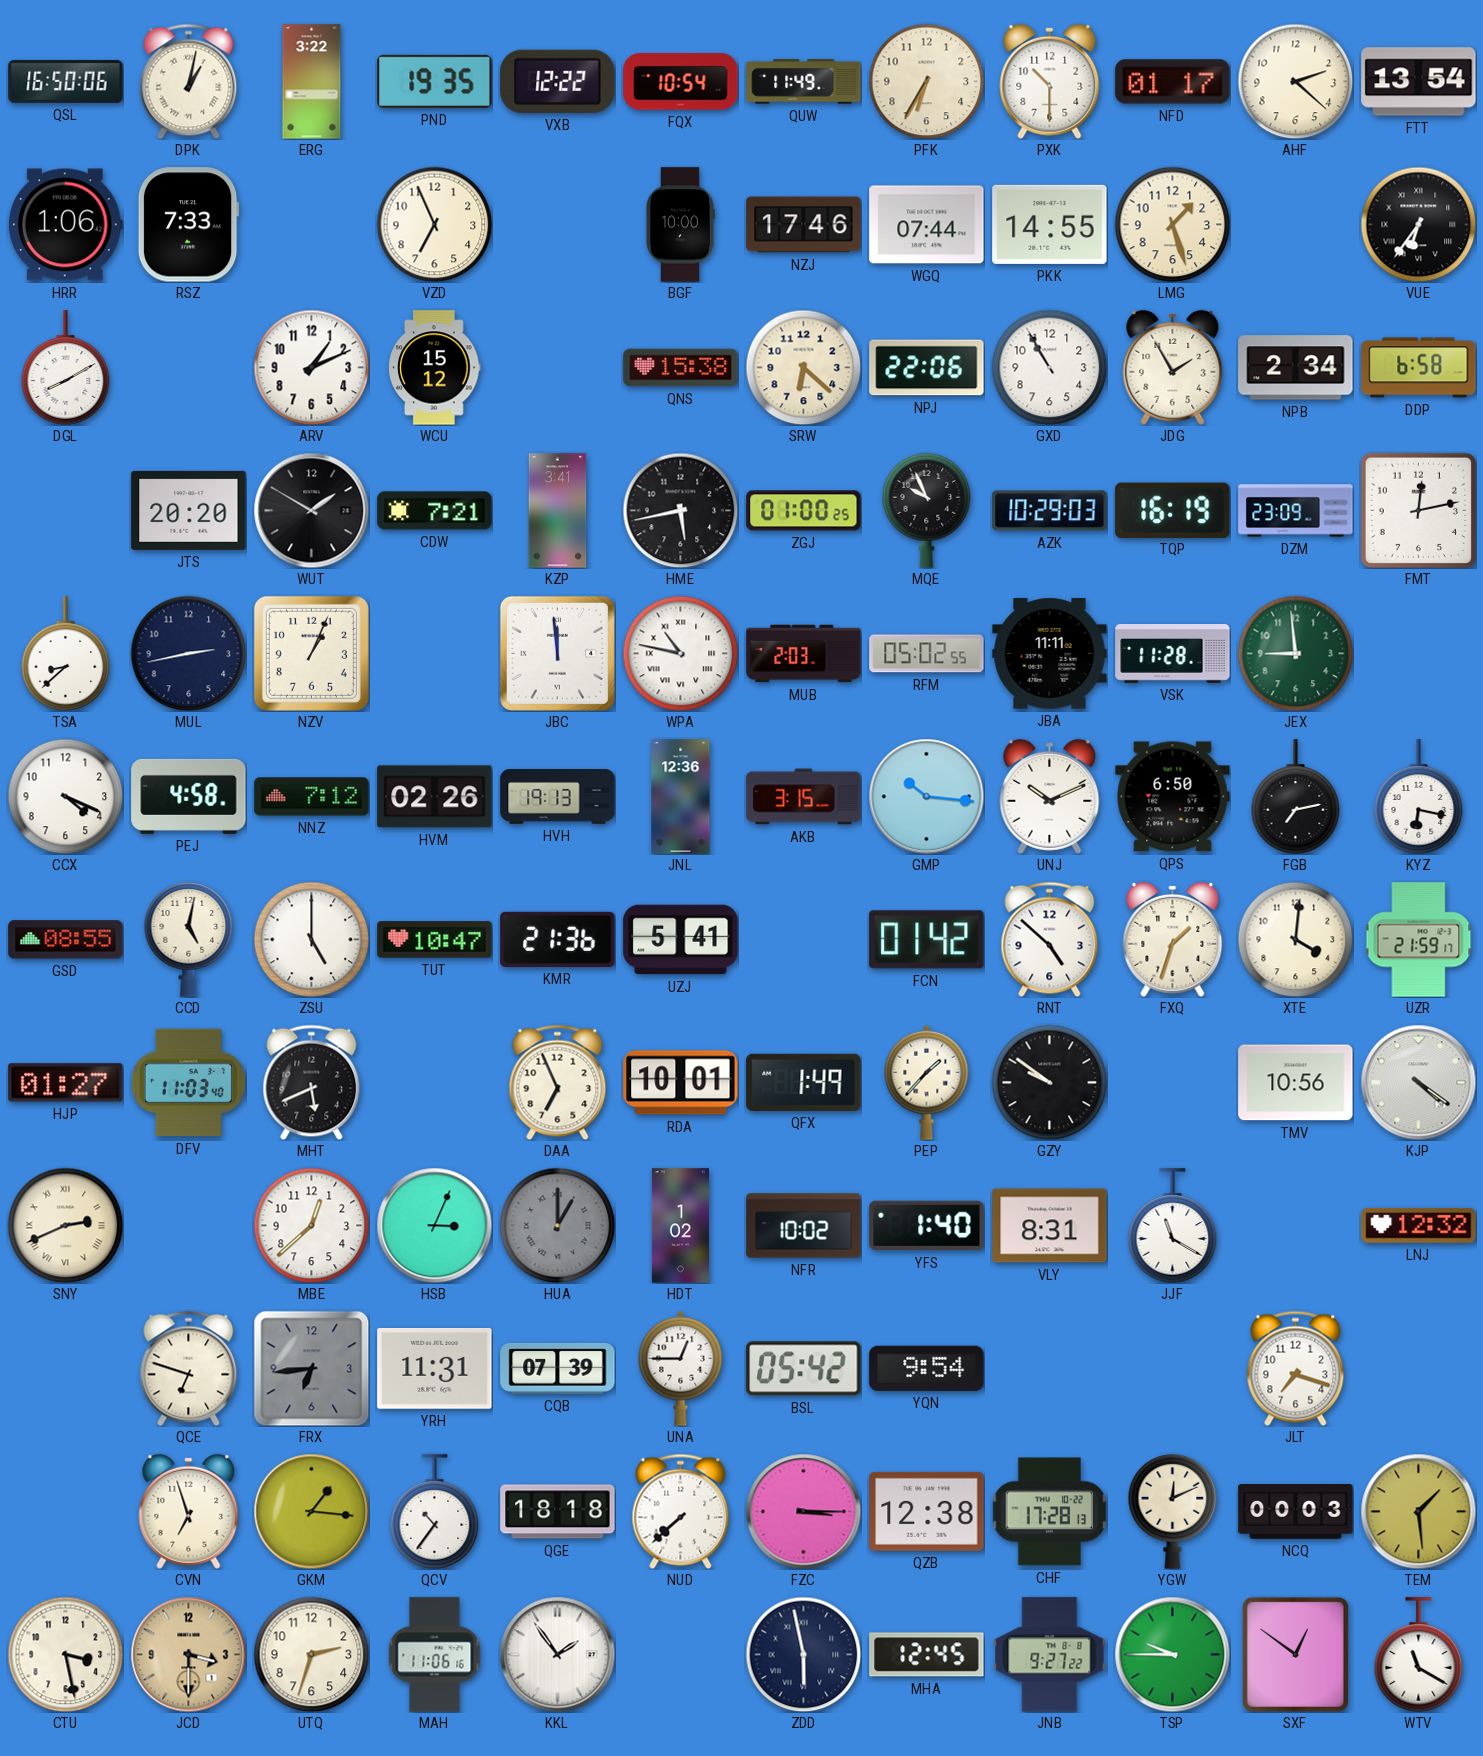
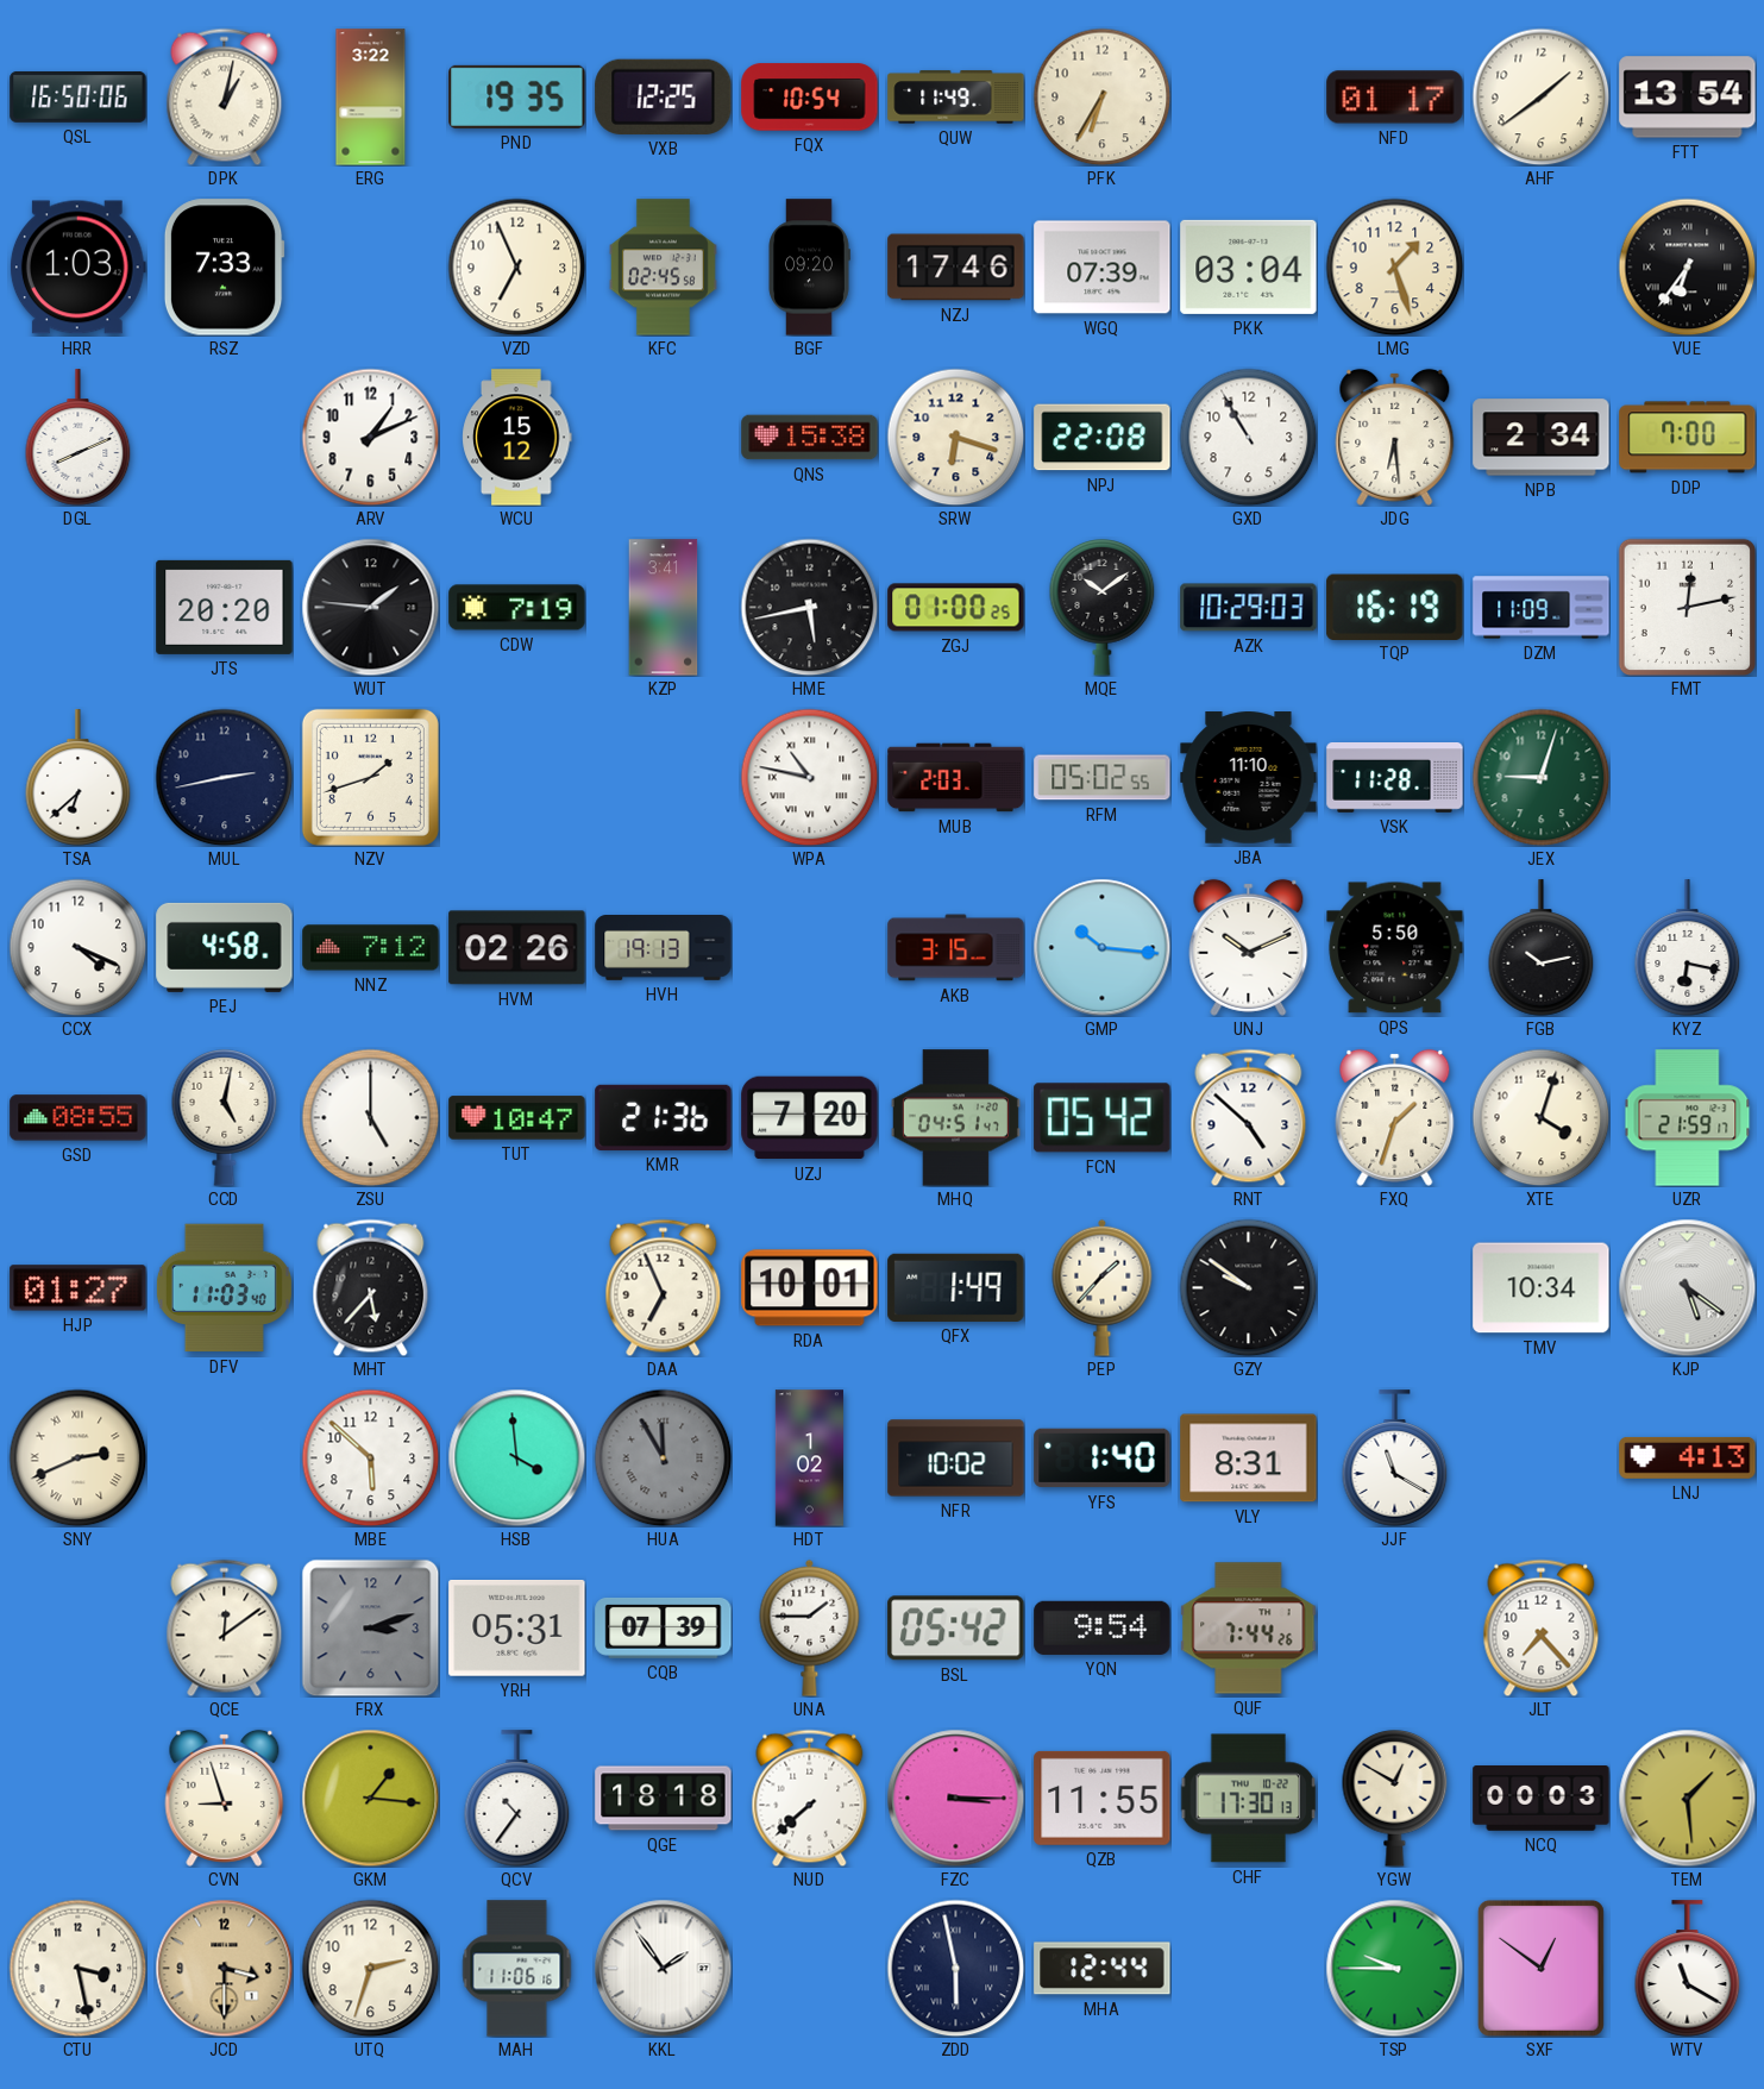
VXB: 12:22 -> 12:25 (664, 96)
PXK: 10:30 -> none (1050, 81)
AHF: 2:22 -> 1:39 (1540, 96)
HRR: 1:06 -> 1:03 (77, 268)
KFC: none -> 02:45 (663, 268)
BGF: 10:00 -> 09:20 (809, 268)
WGQ: 07:44 -> 07:39 (1103, 268)
PKK: 14:55 -> 03:04 (1249, 266)
DGL: 8:10 -> 8:11 (79, 438)
SRW: 6:22 -> 6:18 (955, 437)
NPJ: 22:06 -> 22:08 (1103, 438)
JDG: 1:55 -> 6:29 (1395, 437)
DDP: 6:58 -> 7:00 (1688, 438)
WUT: 1:50 -> 1:46 (370, 607)
CDW: 7:21 -> 7:19 (517, 608)
MQE: 9:56 -> 10:09 (1103, 608)
DZM: 23:09 -> 11:09 (1542, 608)
TSA: 8:38 -> 6:38 (79, 778)
NZV: 1:04 -> 1:42 (370, 777)
JBC: 11:59 -> none (557, 653)
JBA: 11:11 -> 11:10 (1249, 778)
JEX: 8:59 -> 9:03 (1540, 777)
JNL: 12:36 -> none (681, 797)
QPS: 6:50 -> 5:50 (1395, 948)
FGB: 7:13 -> 10:13 (1542, 948)
UZJ: 5:41 -> 7:20 (810, 1118)
MHQ: none -> 04:51 (955, 1118)
FCN: 01:42 -> 05:42 (1103, 1118)
XTE: 4:01 -> 4:03 (1540, 1117)
MHT: 5:41 -> 5:37 (371, 1287)
TMV: 10:56 -> 10:34 (1542, 1288)
KJP: 4:21 -> 5:21 (1687, 1287)
MBE: 12:38 -> 5:52 (370, 1457)
HSB: 3:04 -> 3:59 (516, 1457)
HUA: 1:00 -> 11:55 (663, 1457)
LNJ: 12:32 -> 4:13 (1688, 1457)
QCE: 6:48 -> 12:09 (225, 1627)
FRX: 6:44 -> 3:12 (370, 1627)
YRH: 11:31 -> 05:31 (517, 1629)
UNA: 12:45 -> 1:45 (810, 1627)
QUF: none -> 7:44 (1249, 1629)
JLT: 7:18 -> 7:23 (1542, 1627)
CVN: 6:57 -> 8:57 (225, 1798)
QZB: 12:38 -> 11:55 (1103, 1798)
CHF: 17:28 -> 17:30 (1248, 1799)
YGW: 12:11 -> 12:50 (1395, 1799)
MHA: 12:45 -> 12:44 (1103, 1969)
JNB: 9:27 -> none (1050, 1655)
